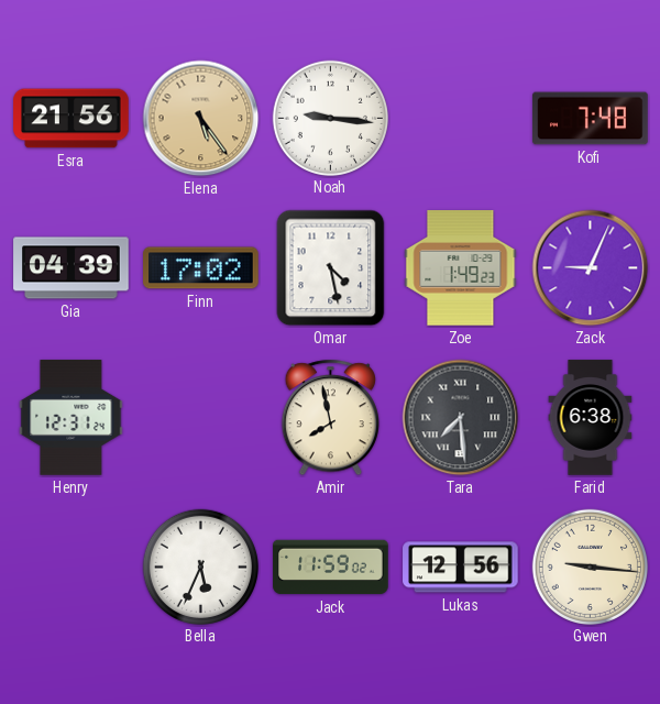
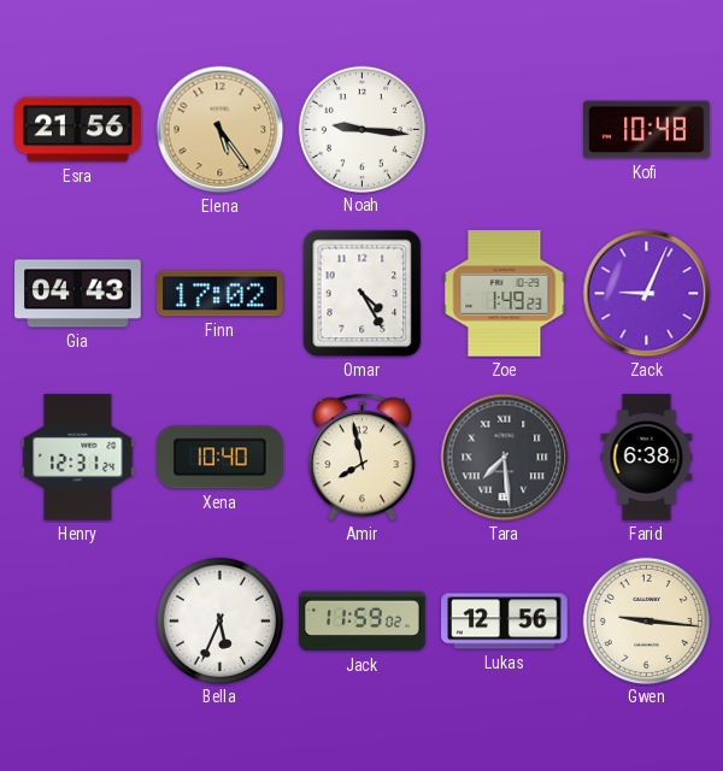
Kofi: 7:48 -> 10:48 (647, 130)
Gia: 04:39 -> 04:43 (78, 294)
Omar: 4:28 -> 4:25 (363, 294)
Xena: none -> 10:40 (221, 458)
